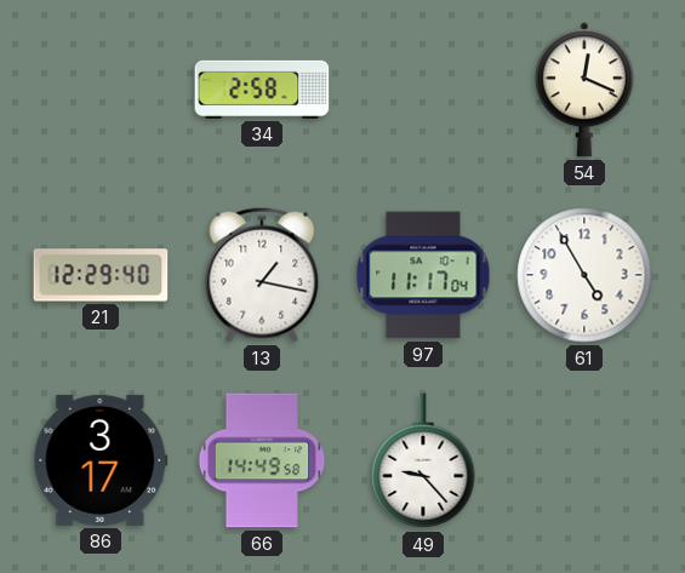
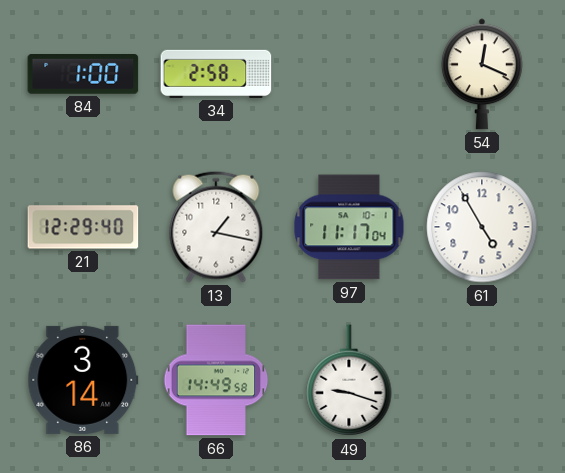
84: none -> 1:00 (83, 74)
86: 3:17 -> 3:14 (83, 380)
49: 9:23 -> 9:18 (349, 381)
